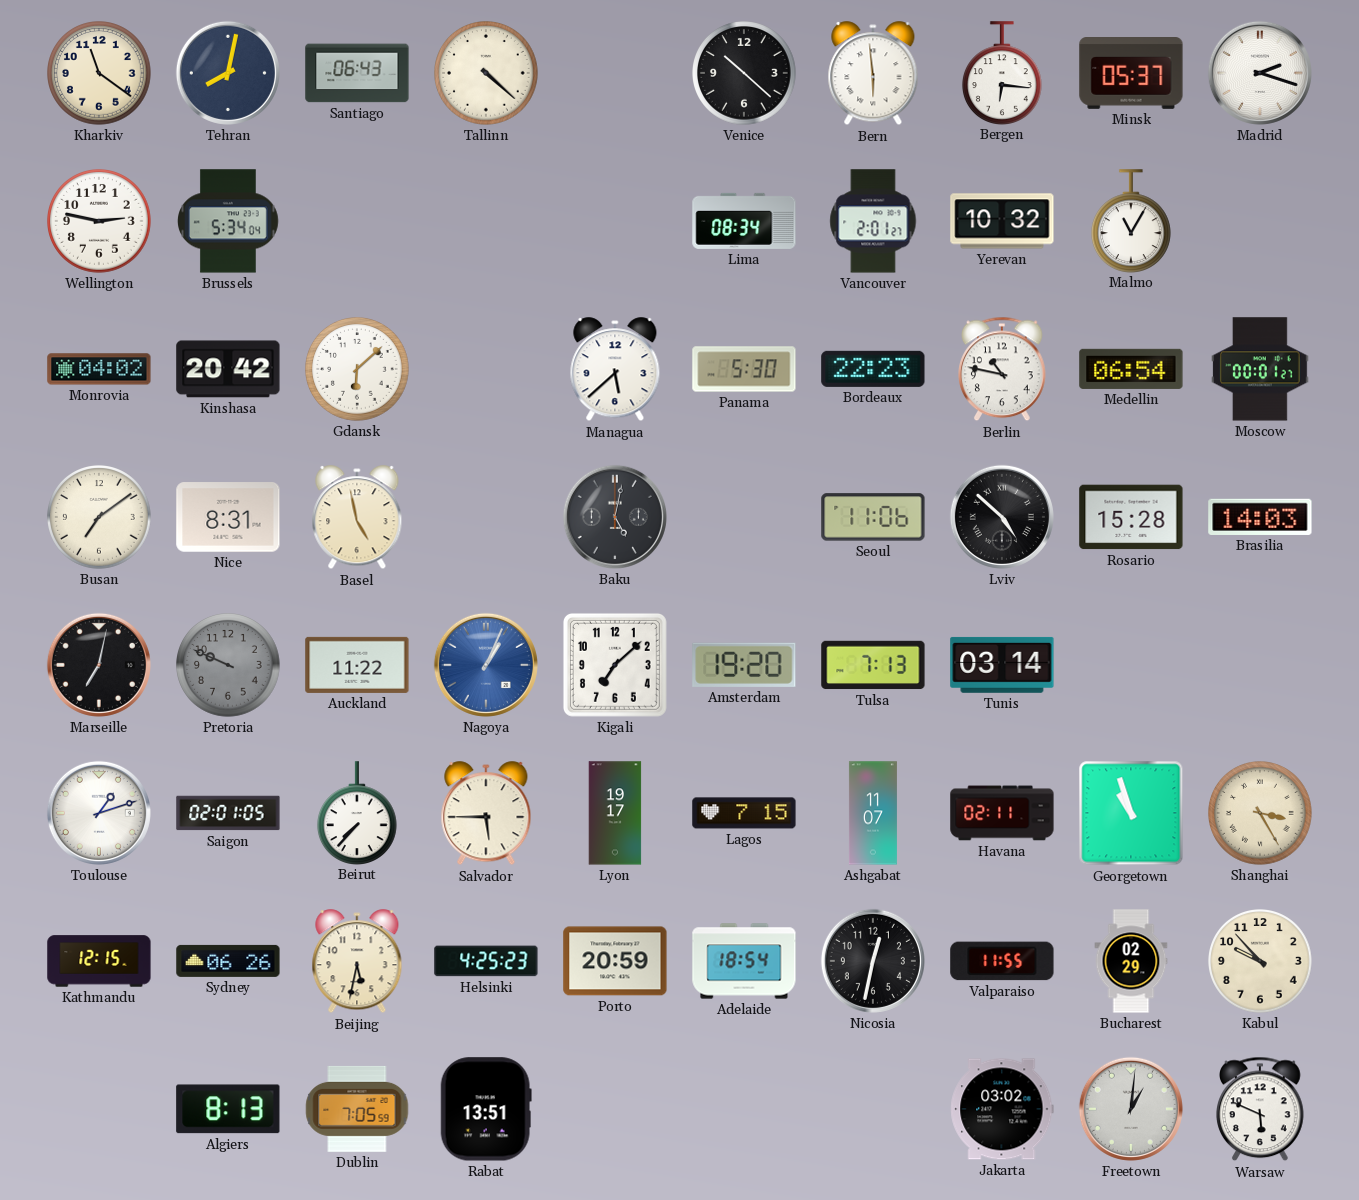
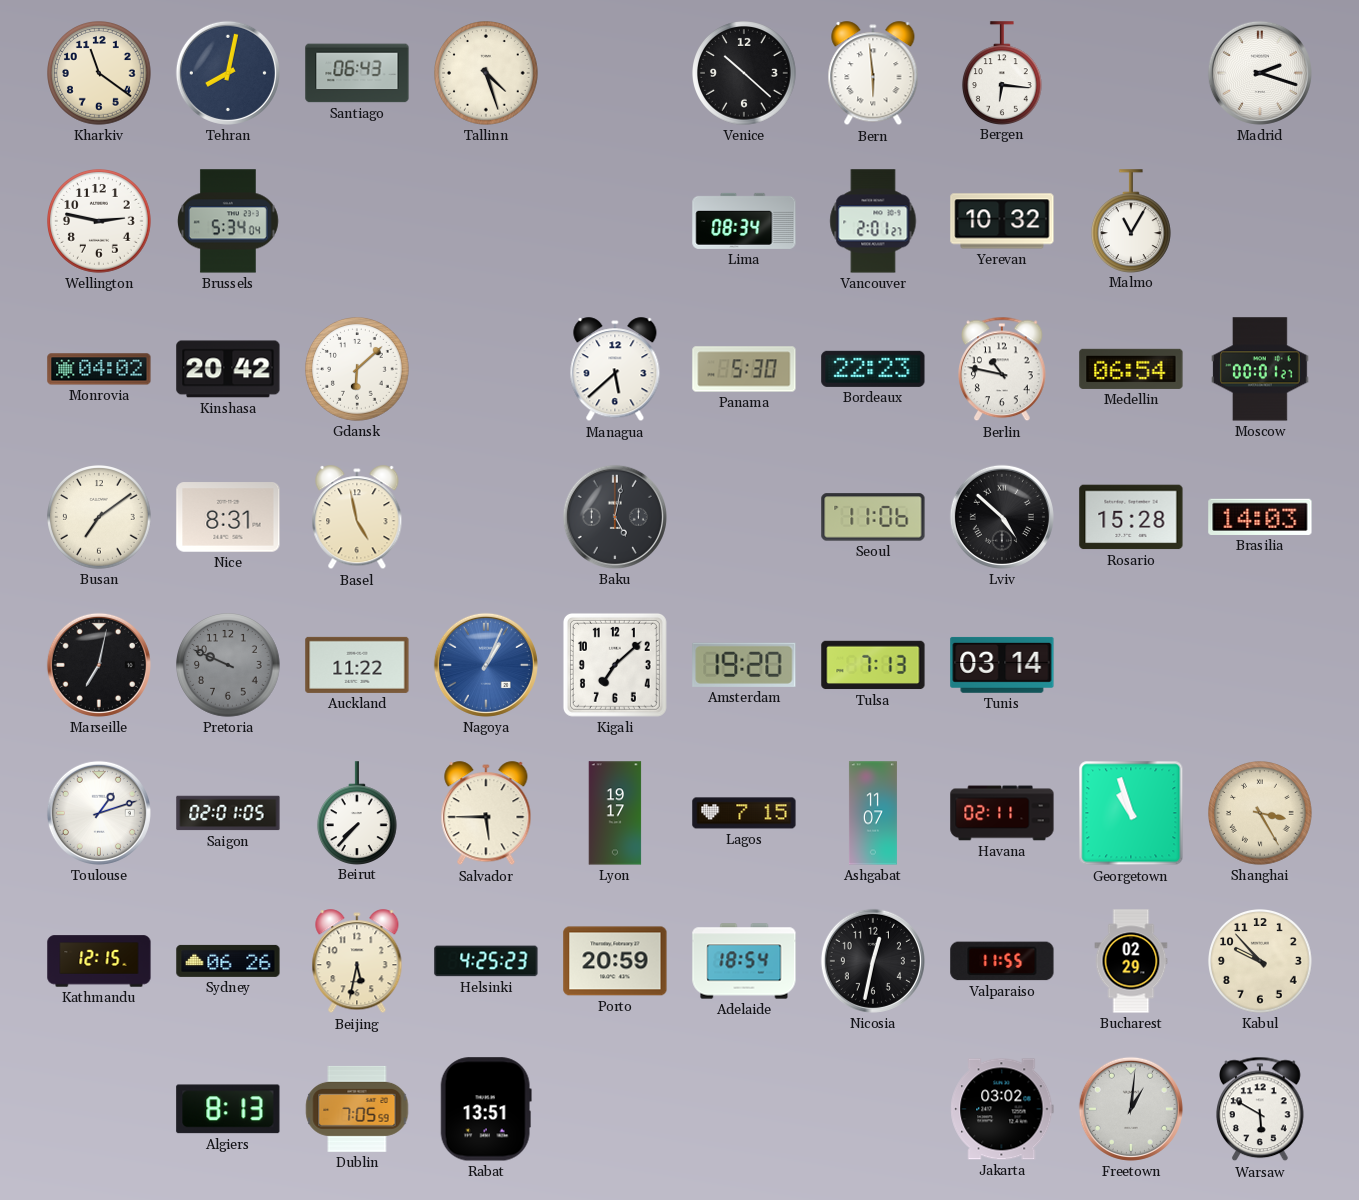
Tallinn: 4:22 -> 4:27 (487, 74)
Minsk: 05:37 -> none (1131, 74)
Warsaw: 5:49 -> 5:50 (1261, 1109)
